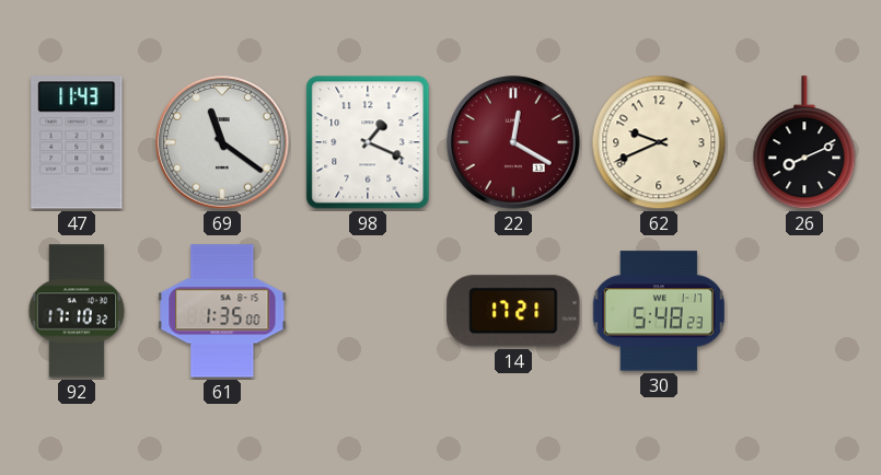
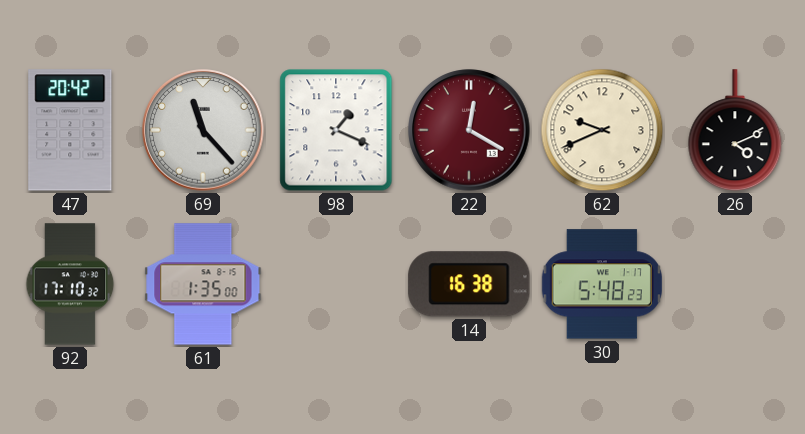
47: 11:43 -> 20:42 (70, 130)
69: 11:21 -> 11:23 (203, 130)
26: 8:11 -> 4:11 (735, 131)
14: 17:21 -> 16:38 (469, 284)
